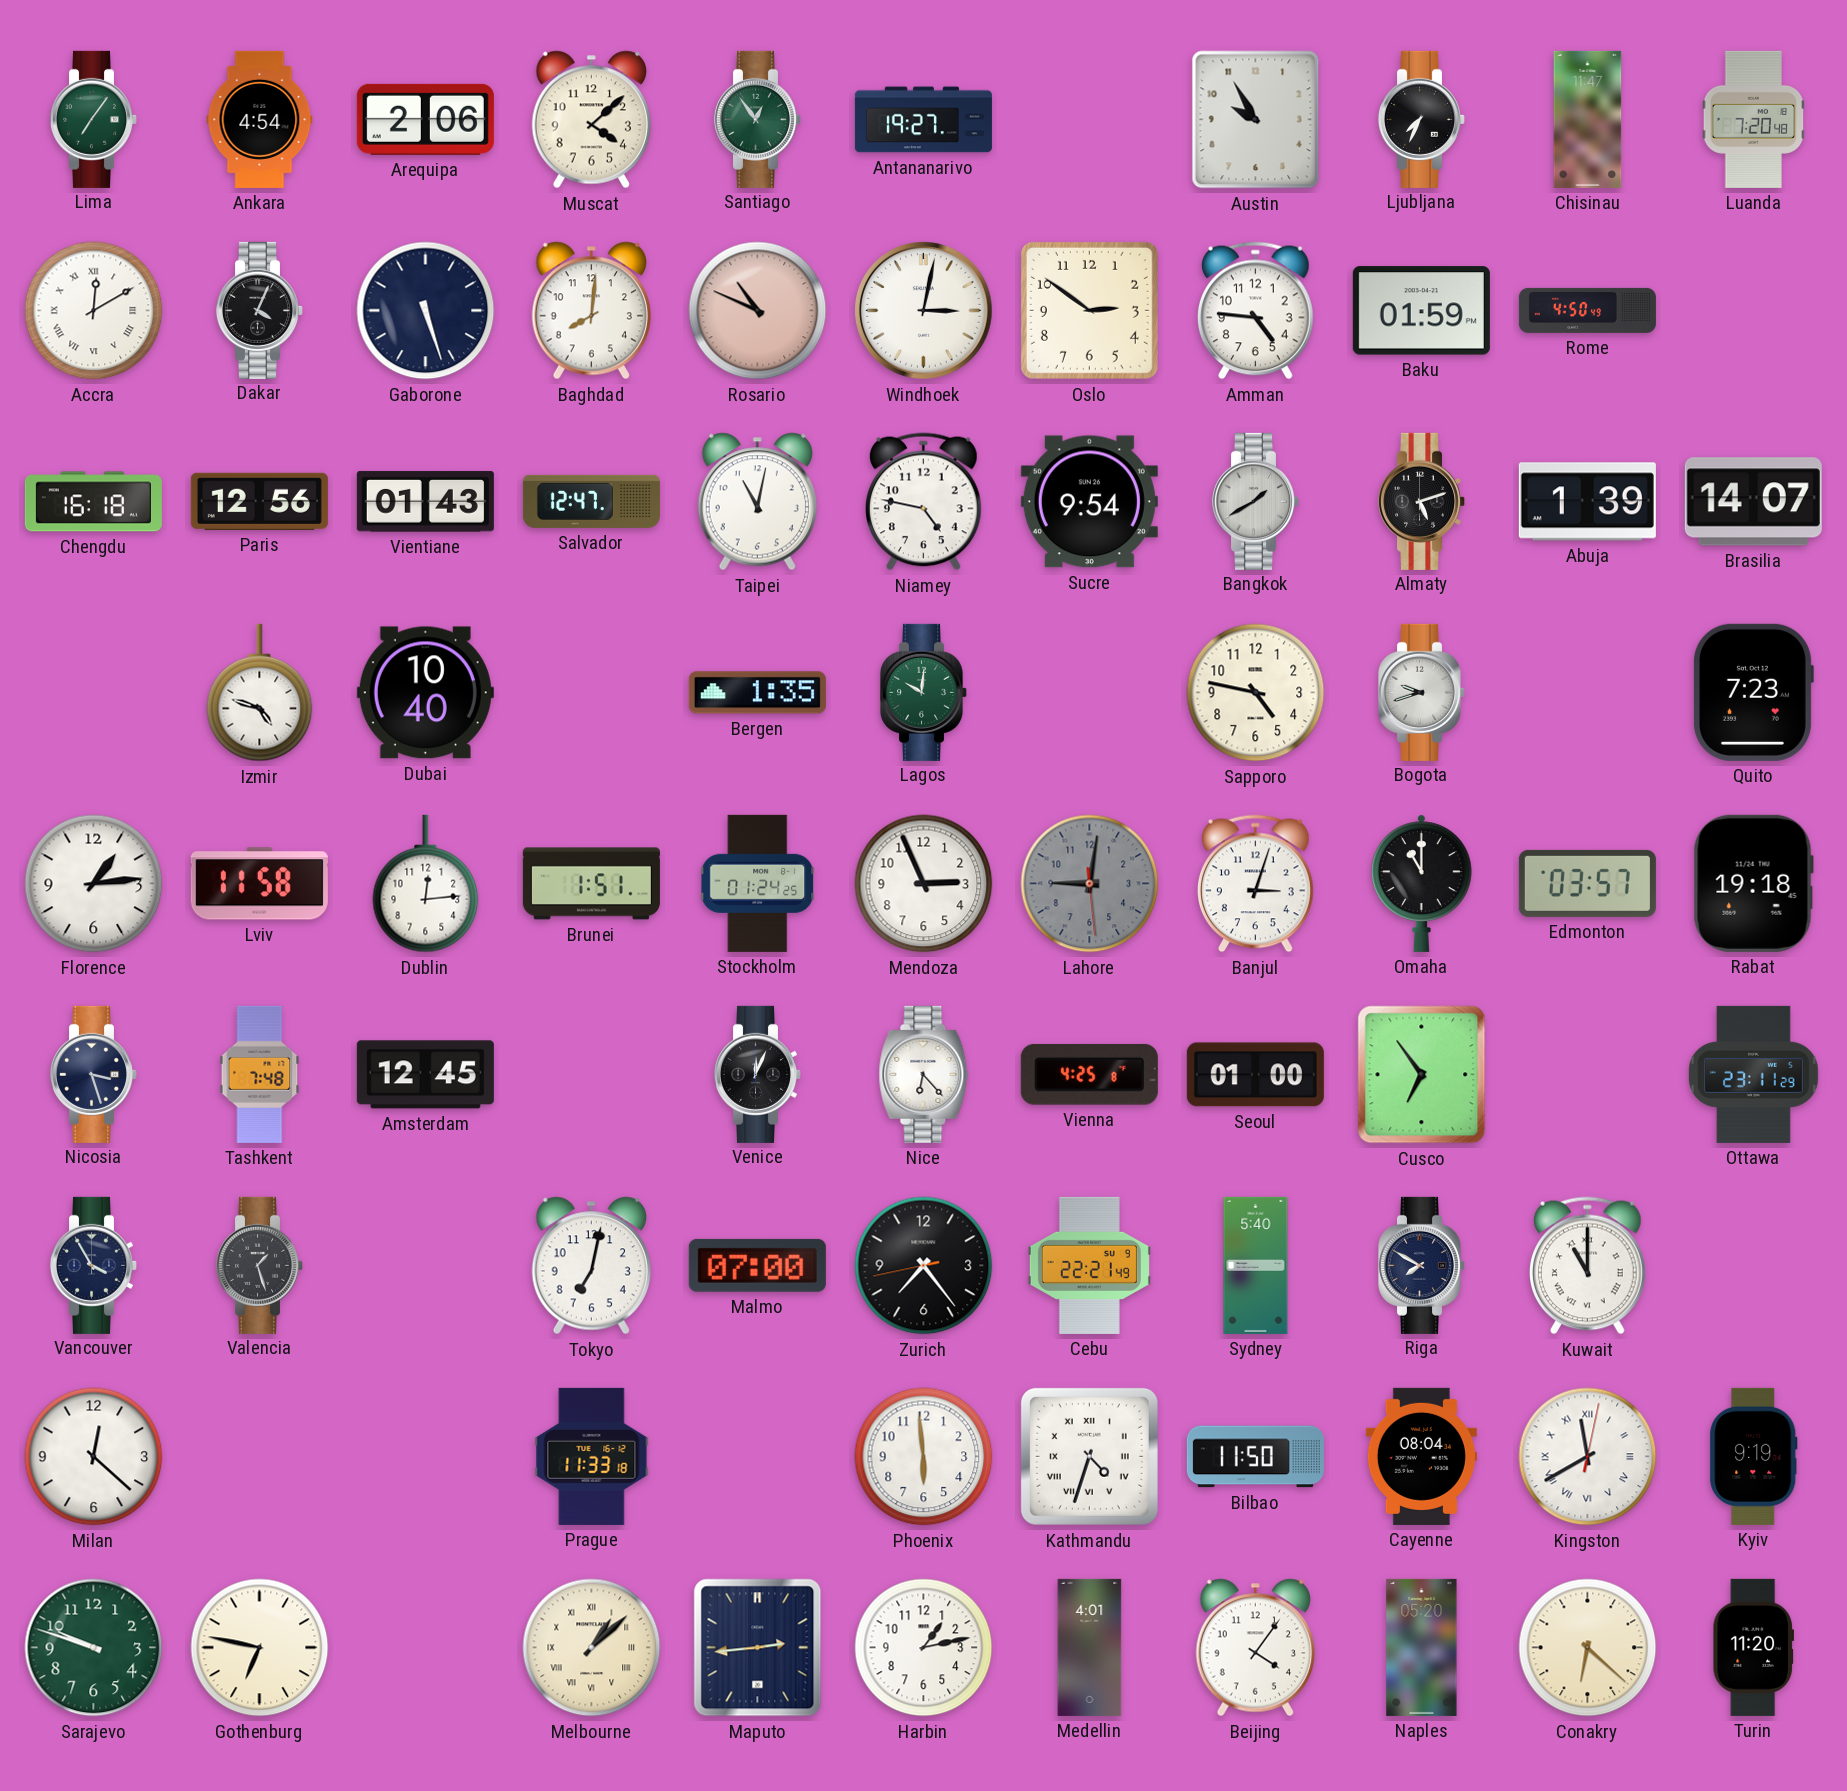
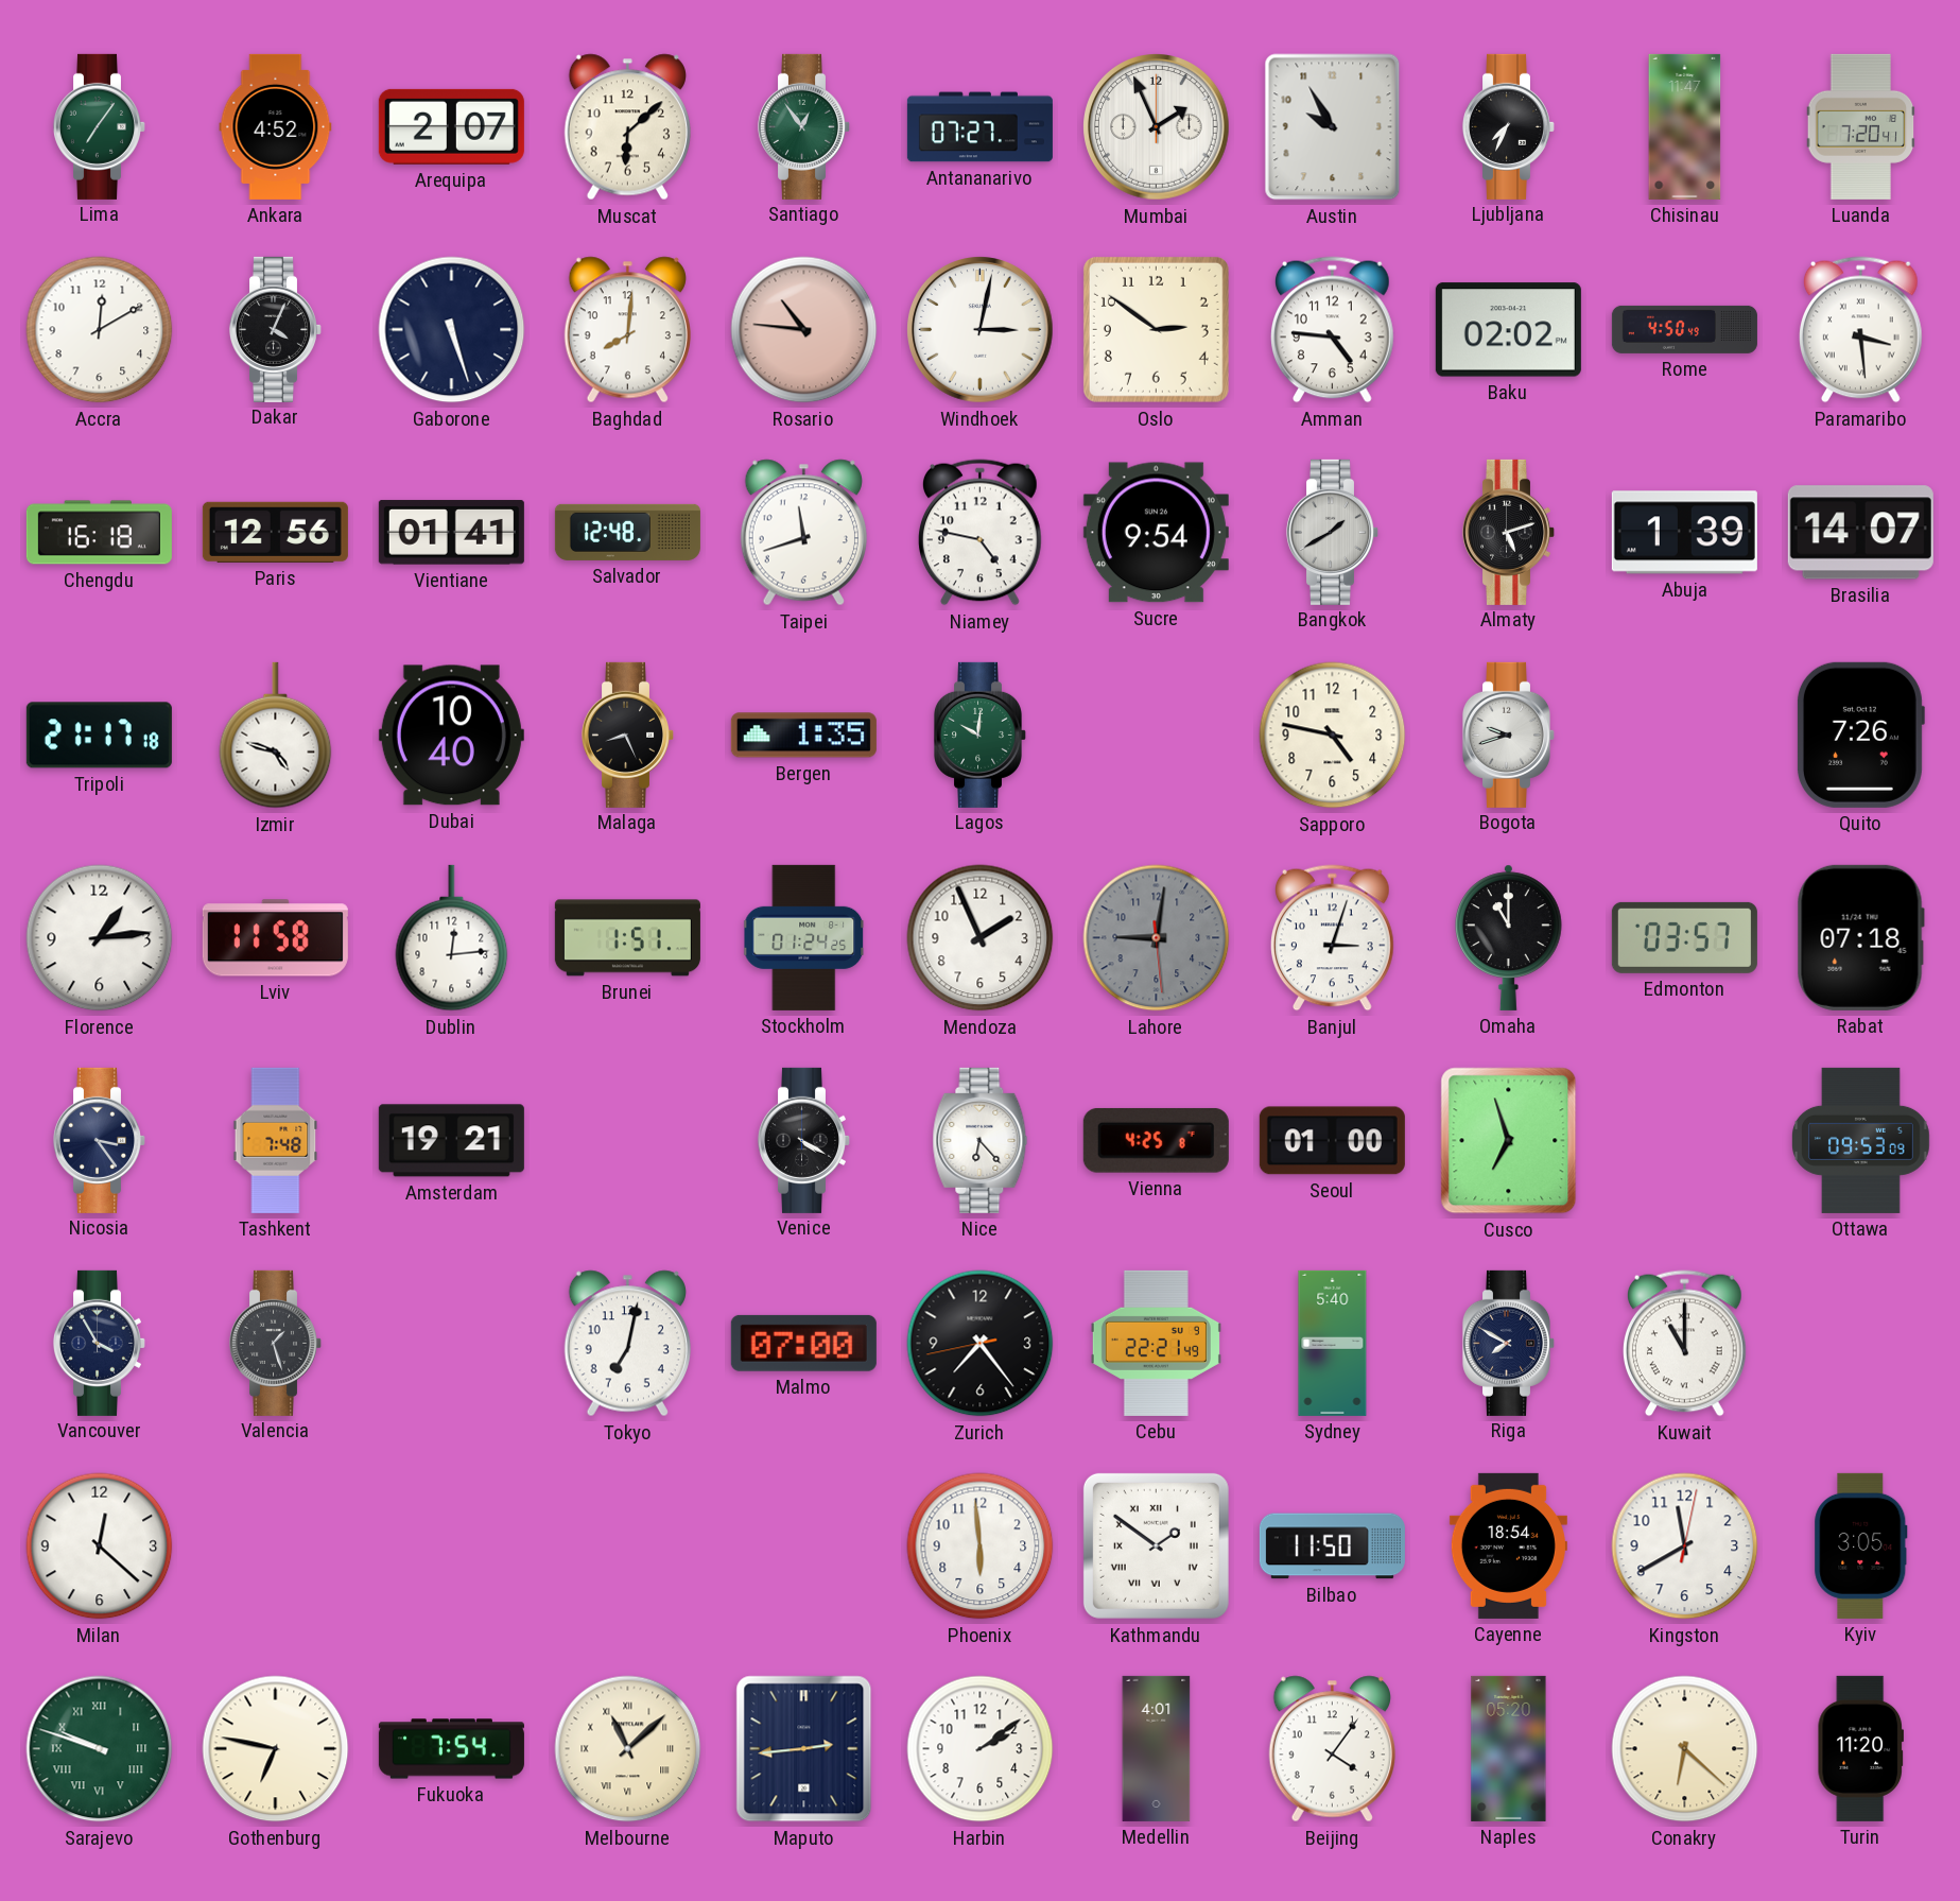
Ankara: 4:54 -> 4:52 (276, 126)
Arequipa: 2:06 -> 2:07 (451, 126)
Muscat: 4:08 -> 6:08 (627, 127)
Antananarivo: 19:27 -> 07:27 (979, 127)
Mumbai: none -> 1:56 (1157, 127)
Luanda: 7:20:48 -> 7:20:41 (1861, 126)
Accra numerals: Roman -> Arabic (100, 330)
Rosario: 10:49 -> 10:46 (804, 330)
Baku: 01:59 -> 02:02 (1508, 330)
Paramaribo: none -> 3:29 (1861, 330)
Vientiane: 01:43 -> 01:41 (451, 533)
Salvador: 12:47 -> 12:48 (627, 532)
Taipei: 11:02 -> 11:42 (803, 533)
Tripoli: none -> 21:17 (99, 736)
Malaga: none -> 8:26 (627, 735)
Quito: 7:23 -> 7:26 (1860, 735)
Mendoza: 2:56 -> 1:56 (981, 938)
Rabat: 19:18 -> 07:18 (1860, 937)
Nicosia: 3:27 -> 3:24 (99, 1140)
Amsterdam: 12:45 -> 19:21 (451, 1141)
Venice: 12:04 -> 4:20 (803, 1140)
Cusco: 6:54 -> 6:57 (1509, 1141)
Ottawa: 23:11 -> 09:53 (1860, 1140)
Prague: 11:33 -> none (592, 1456)
Kathmandu: 4:33 -> 1:51 (1156, 1545)
Cayenne: 08:04 -> 18:54 (1508, 1545)
Kingston numerals: Roman -> Arabic (1685, 1546)
Kyiv: 9:19 -> 3:05 (1861, 1545)
Sarajevo numerals: Arabic -> Roman (100, 1749)
Fukuoka: none -> 7:54 (451, 1749)
Melbourne: 1:08 -> 11:08 (628, 1749)
Harbin: 1:13 -> 2:09 (981, 1749)
